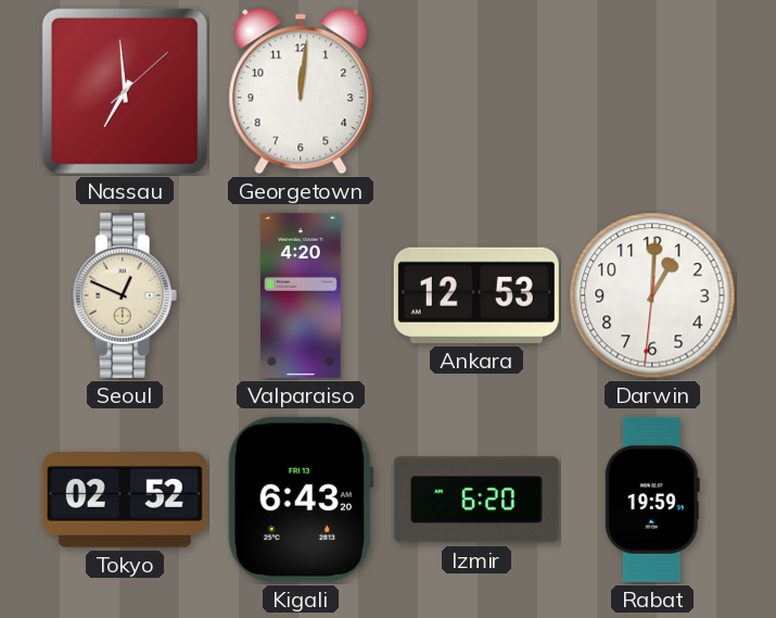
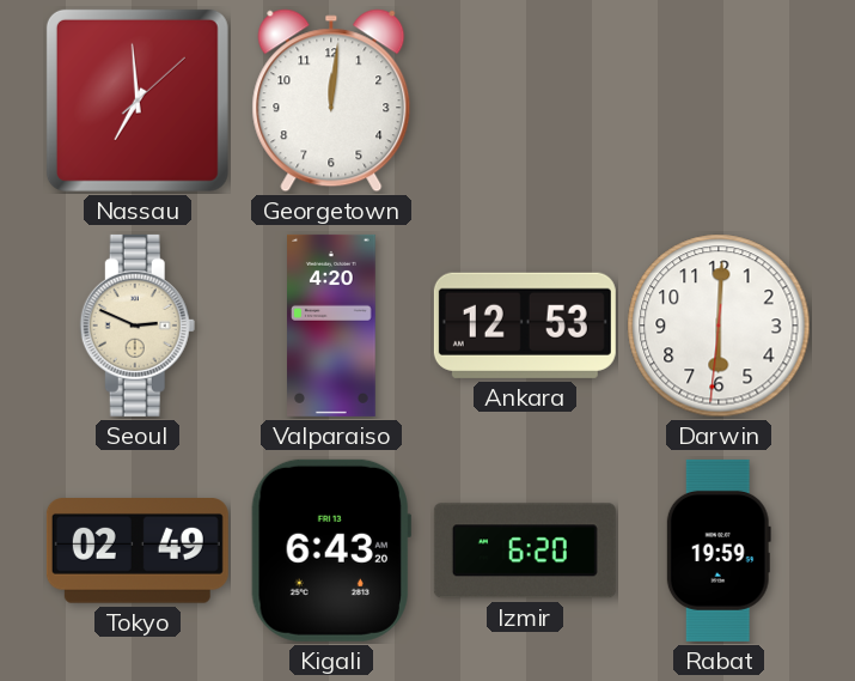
Seoul: 12:49 -> 2:49 (138, 326)
Darwin: 1:00 -> 6:00 (719, 326)
Tokyo: 02:52 -> 02:49 (138, 552)
